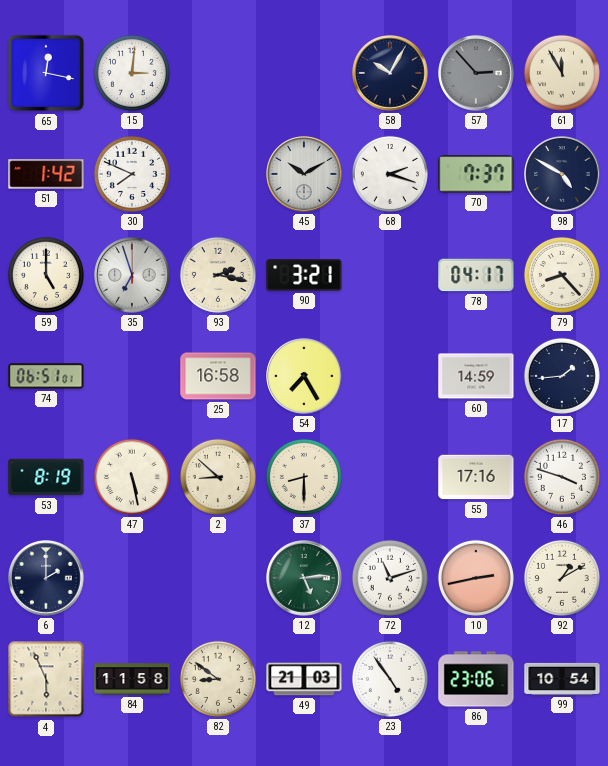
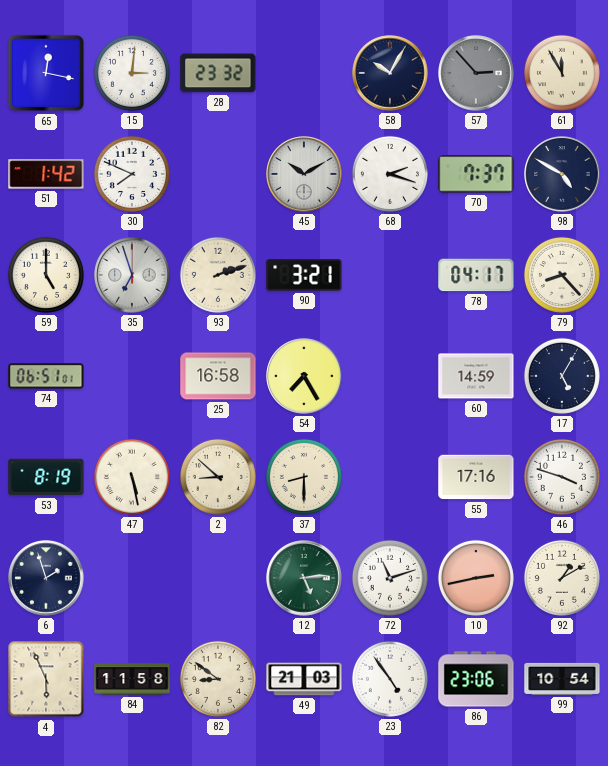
28: none -> 23:32 (218, 73)
93: 2:17 -> 2:12 (218, 275)
17: 1:44 -> 5:05 (562, 376)
6: 2:00 -> 1:57 (46, 578)
